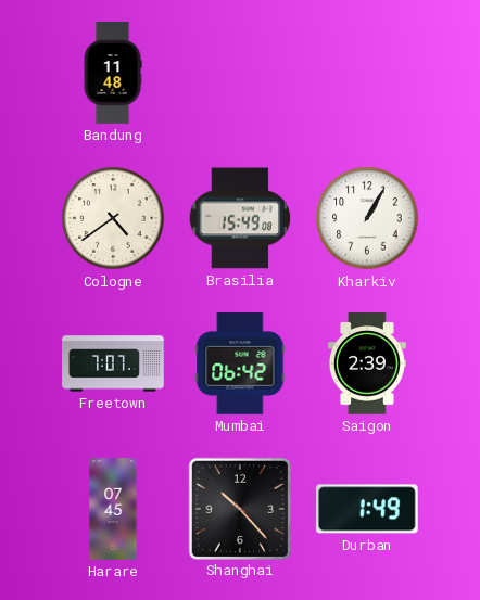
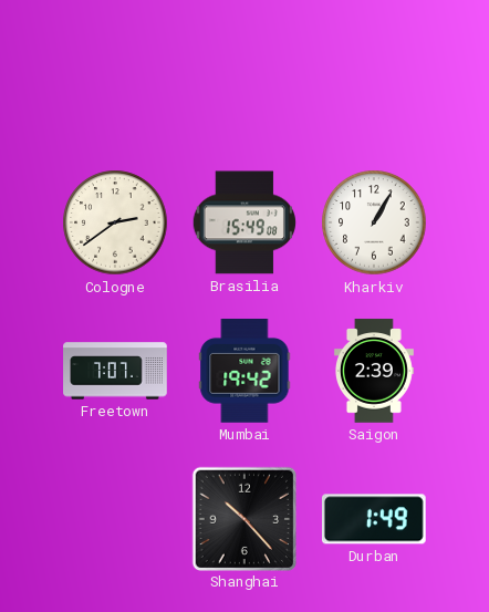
Bandung: 11:48 -> none (113, 73)
Cologne: 4:39 -> 2:39 (115, 222)
Mumbai: 06:42 -> 19:42 (245, 372)
Harare: 07:45 -> none (113, 509)
